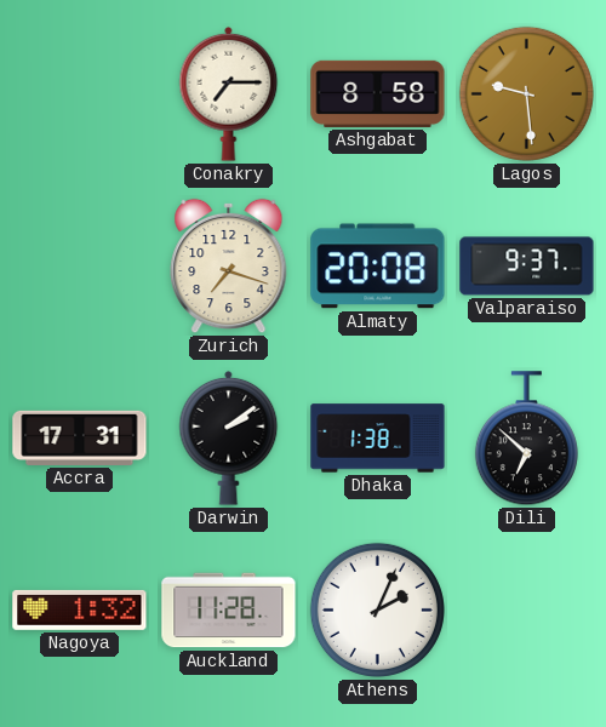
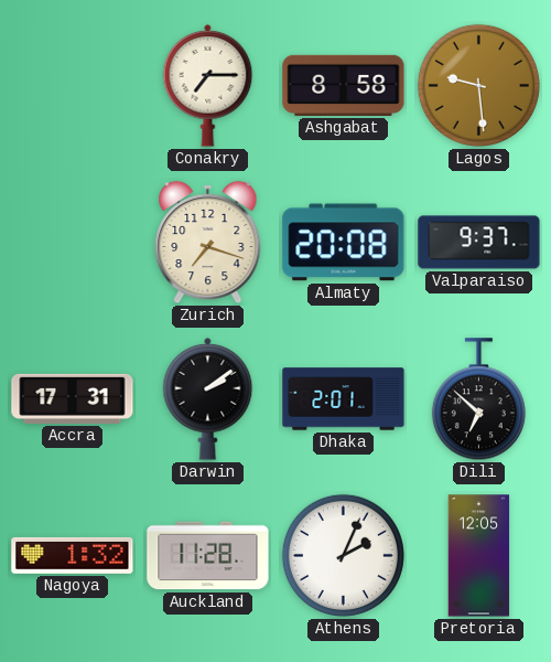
Dhaka: 1:38 -> 2:01 (344, 399)
Pretoria: none -> 12:05 (479, 556)
